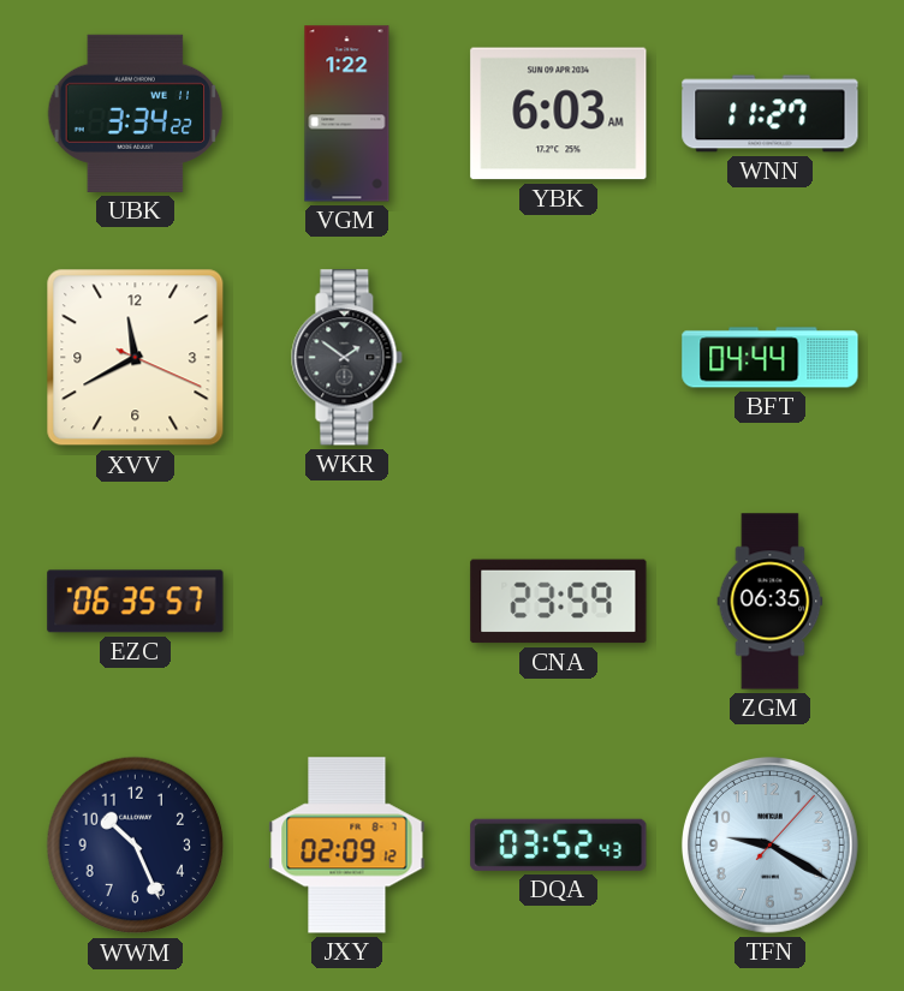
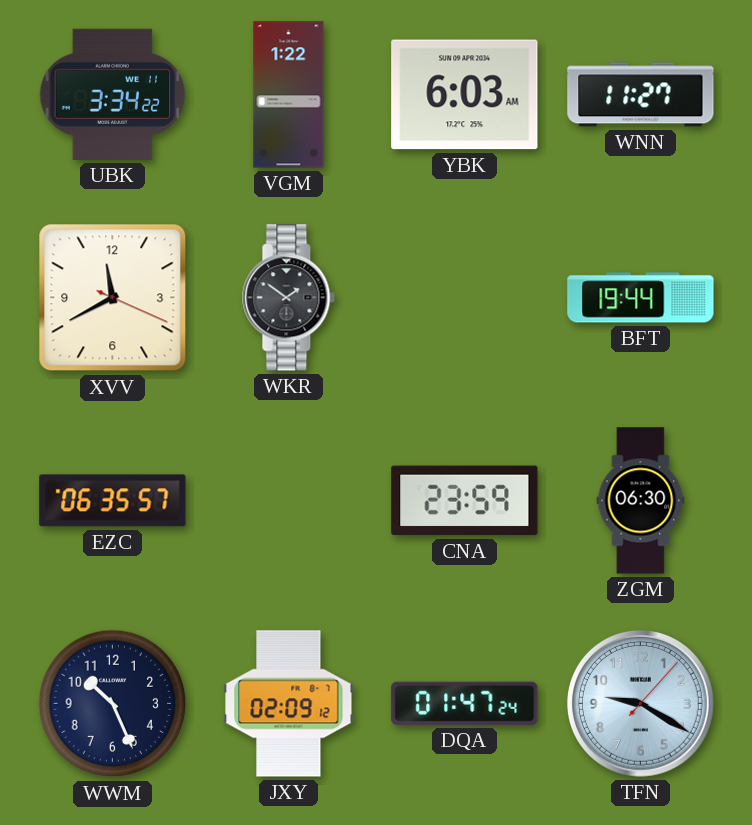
BFT: 04:44 -> 19:44 (641, 298)
ZGM: 06:35 -> 06:30 (641, 501)
DQA: 03:52 -> 01:47 (465, 703)
